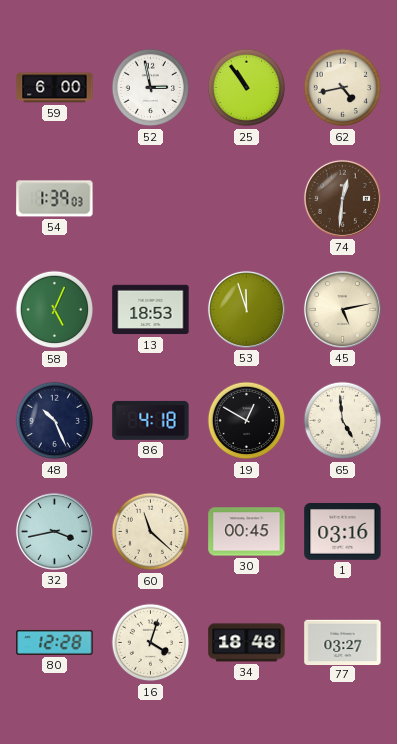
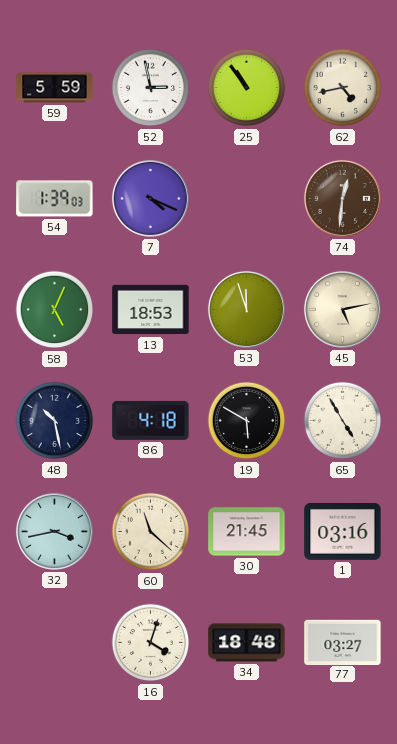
59: 6:00 -> 5:59 (55, 88)
7: none -> 4:19 (150, 198)
48: 10:26 -> 10:28 (55, 421)
19: 12:50 -> 5:50 (247, 421)
65: 4:59 -> 4:55 (343, 421)
30: 00:45 -> 21:45 (247, 532)
80: 12:28 -> none (55, 643)
